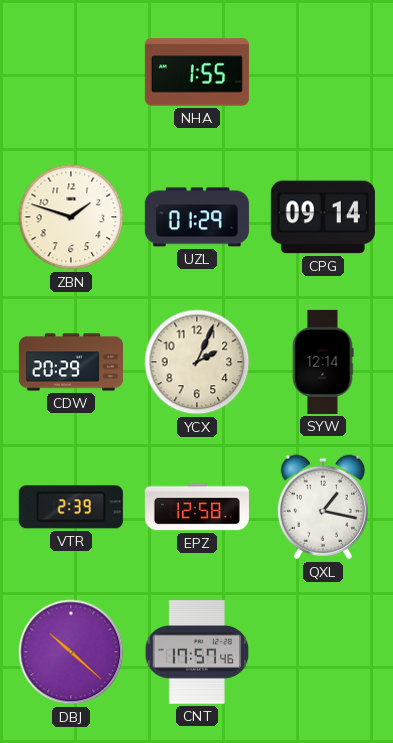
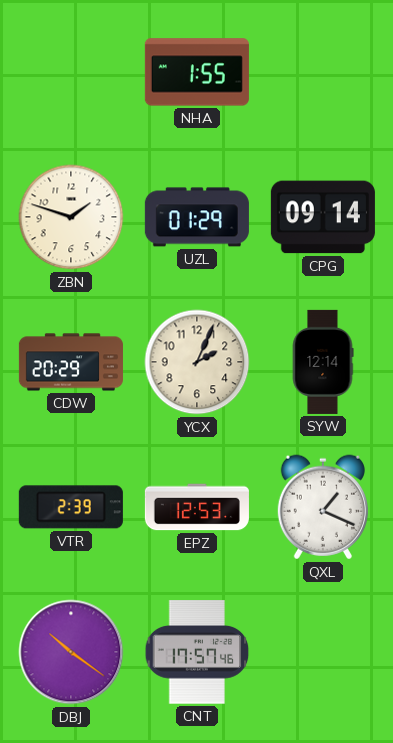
EPZ: 12:58 -> 12:53 (197, 507)
QXL: 1:17 -> 1:19 (323, 507)
DBJ: 10:22 -> 10:21 (71, 652)
